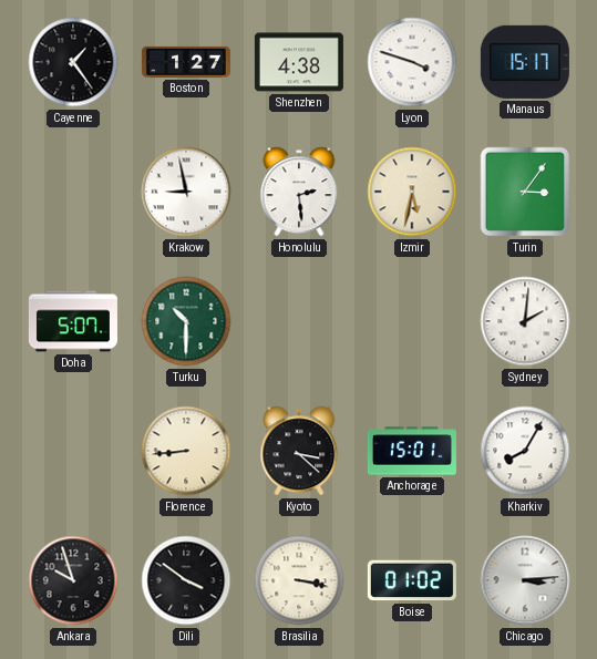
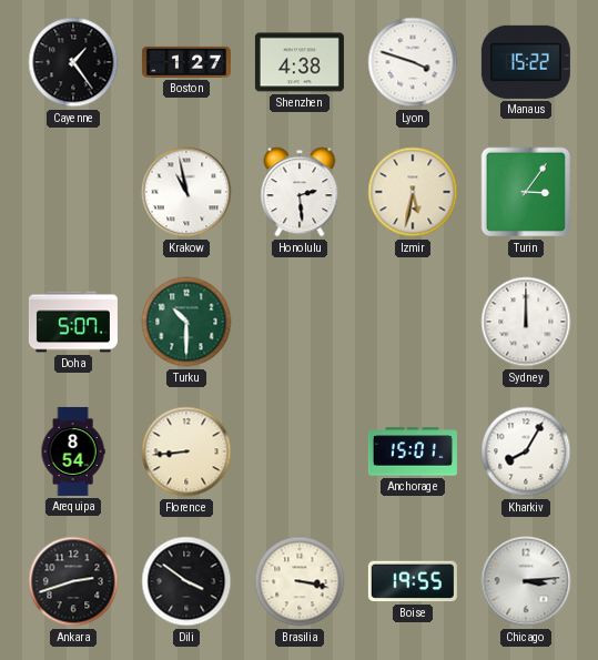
Manaus: 15:17 -> 15:22 (526, 62)
Krakow: 8:58 -> 10:58 (186, 192)
Sydney: 2:01 -> 12:00 (526, 322)
Arequipa: none -> 8:54 (73, 451)
Kyoto: 3:22 -> none (299, 451)
Ankara: 9:57 -> 2:42 (73, 581)
Boise: 01:02 -> 19:55 (413, 581)
